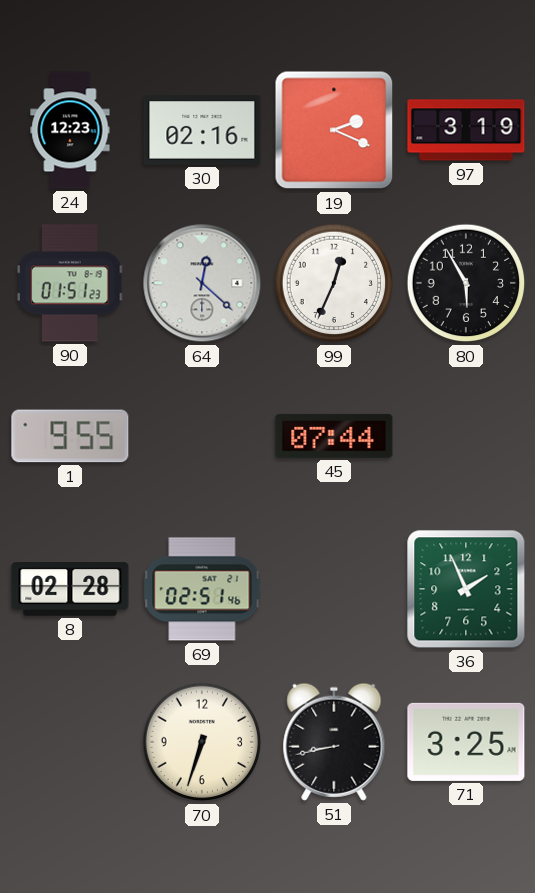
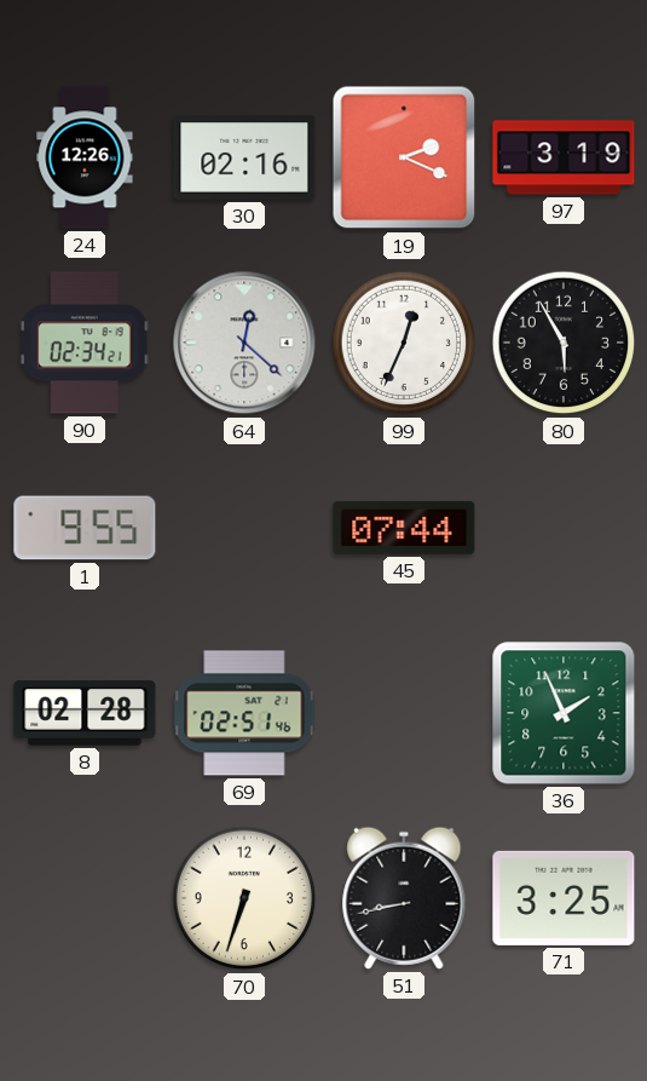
24: 12:23 -> 12:26 (85, 157)
90: 01:51 -> 02:34 (85, 343)
